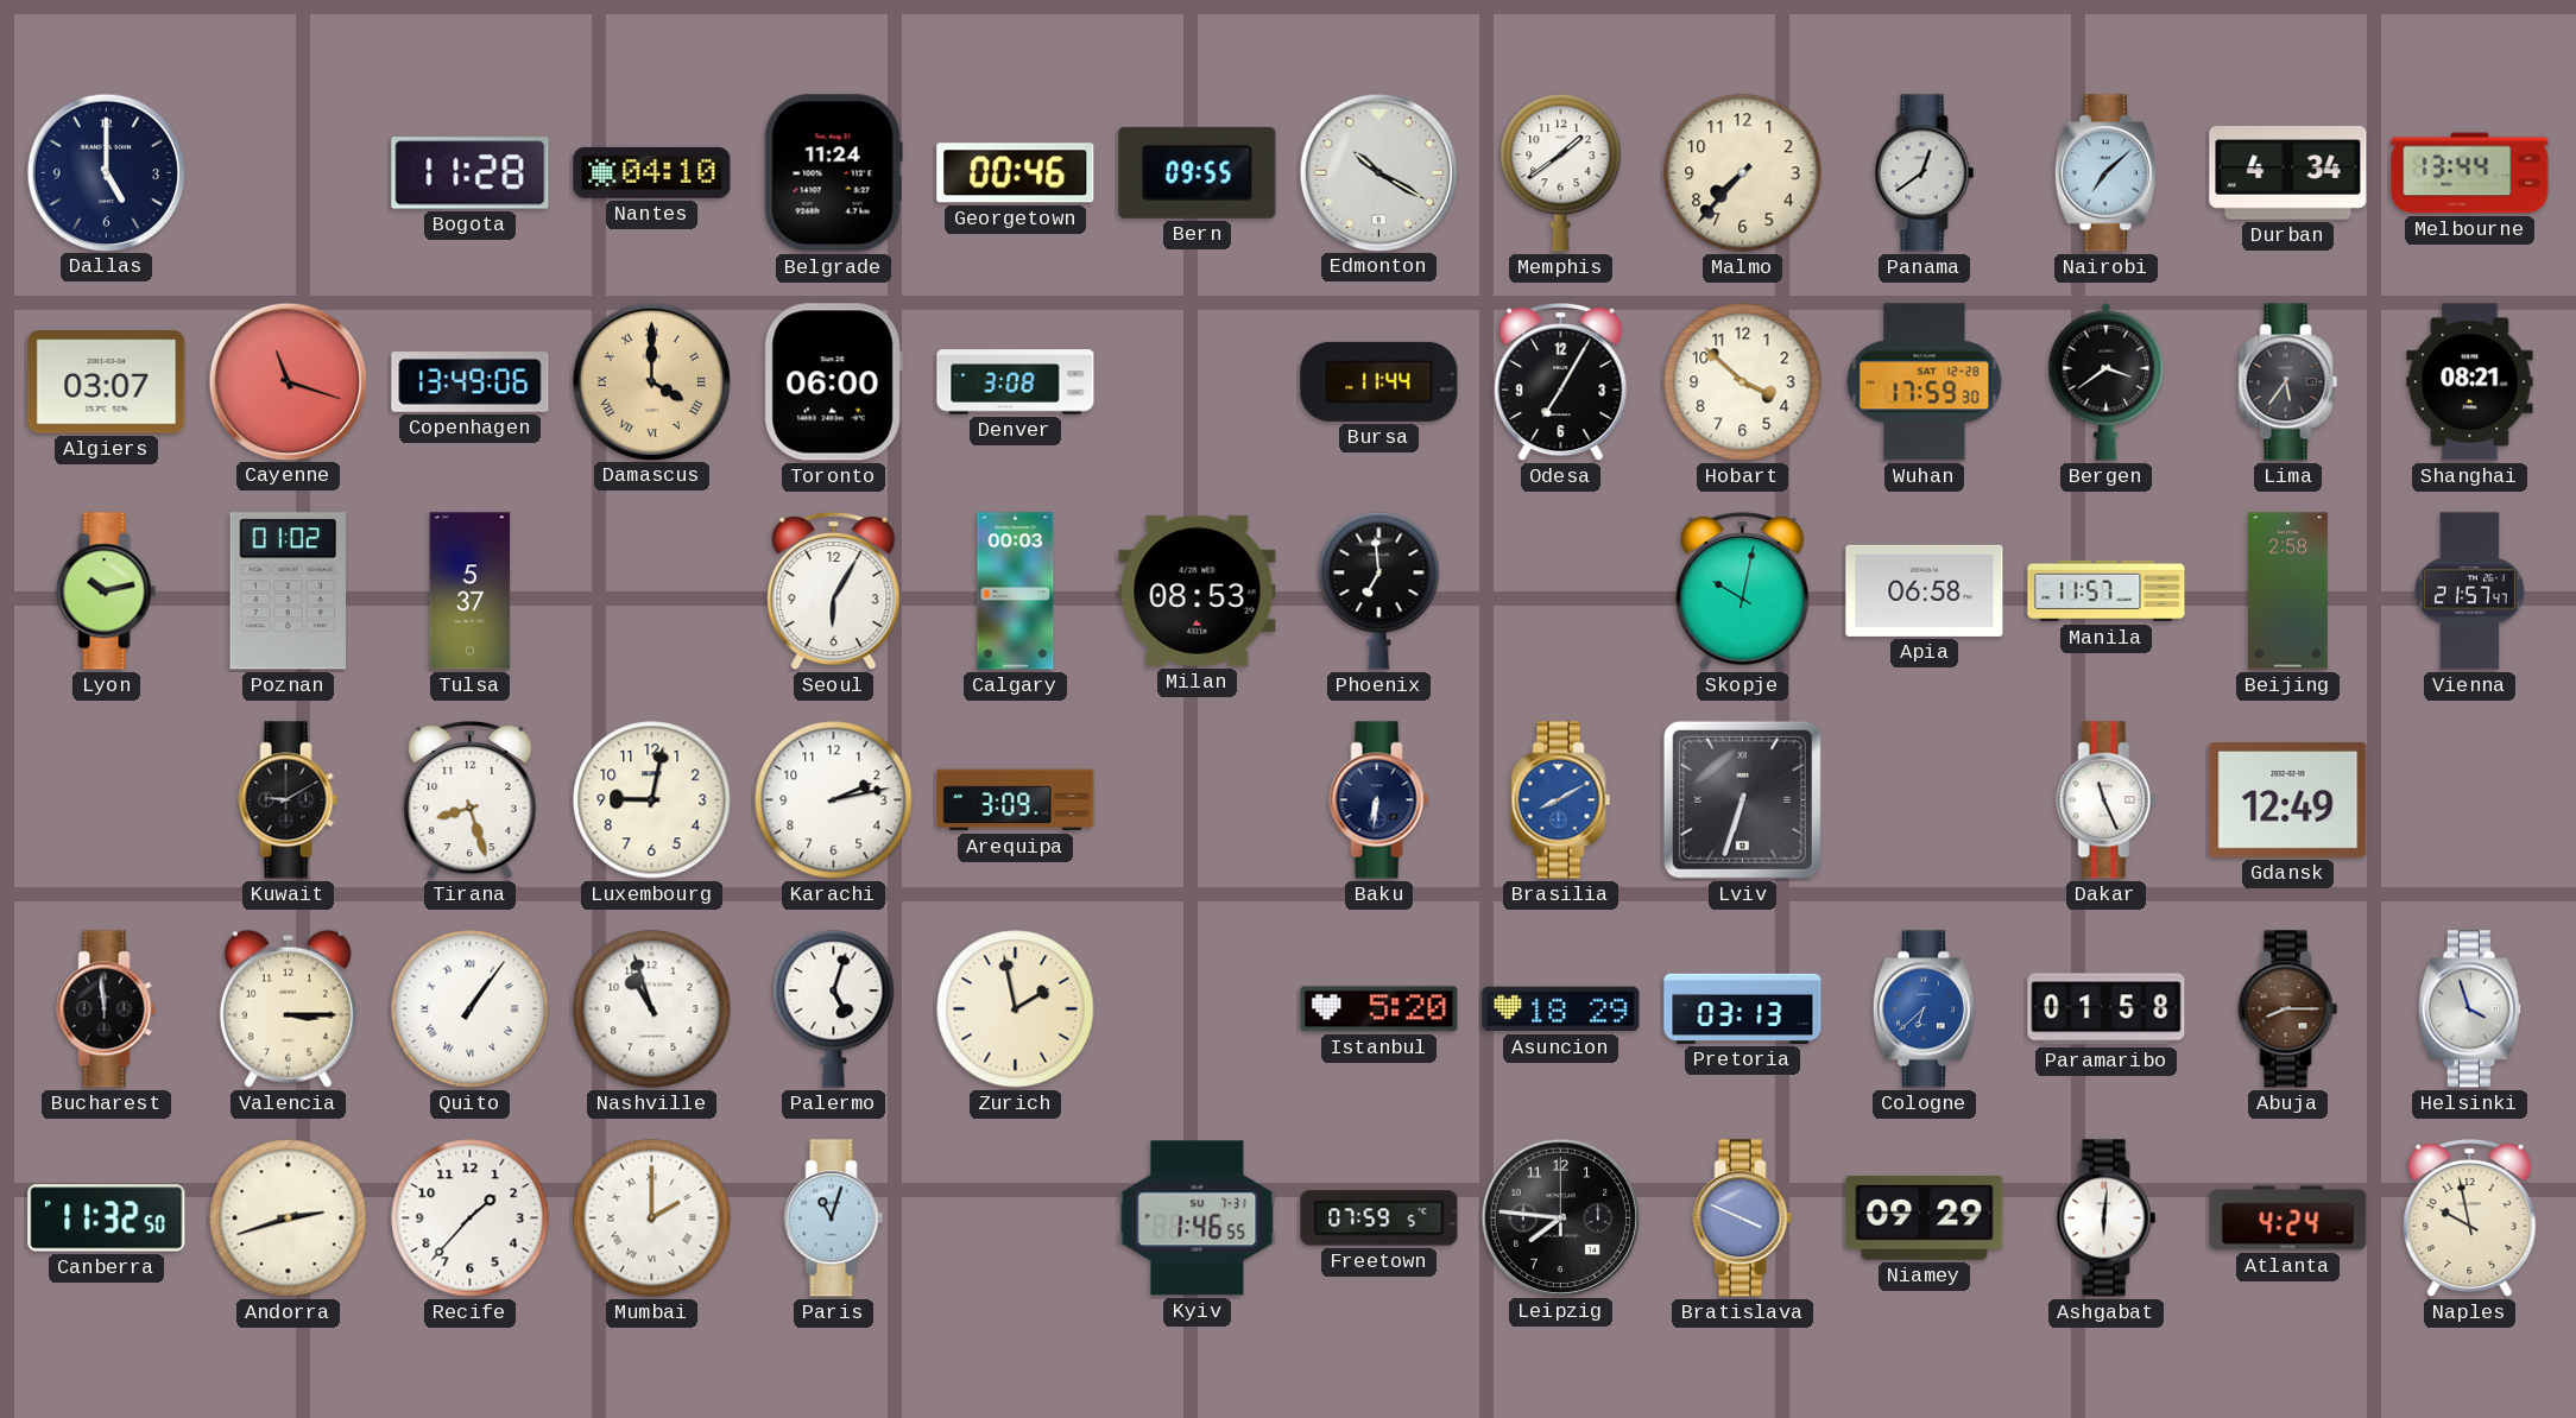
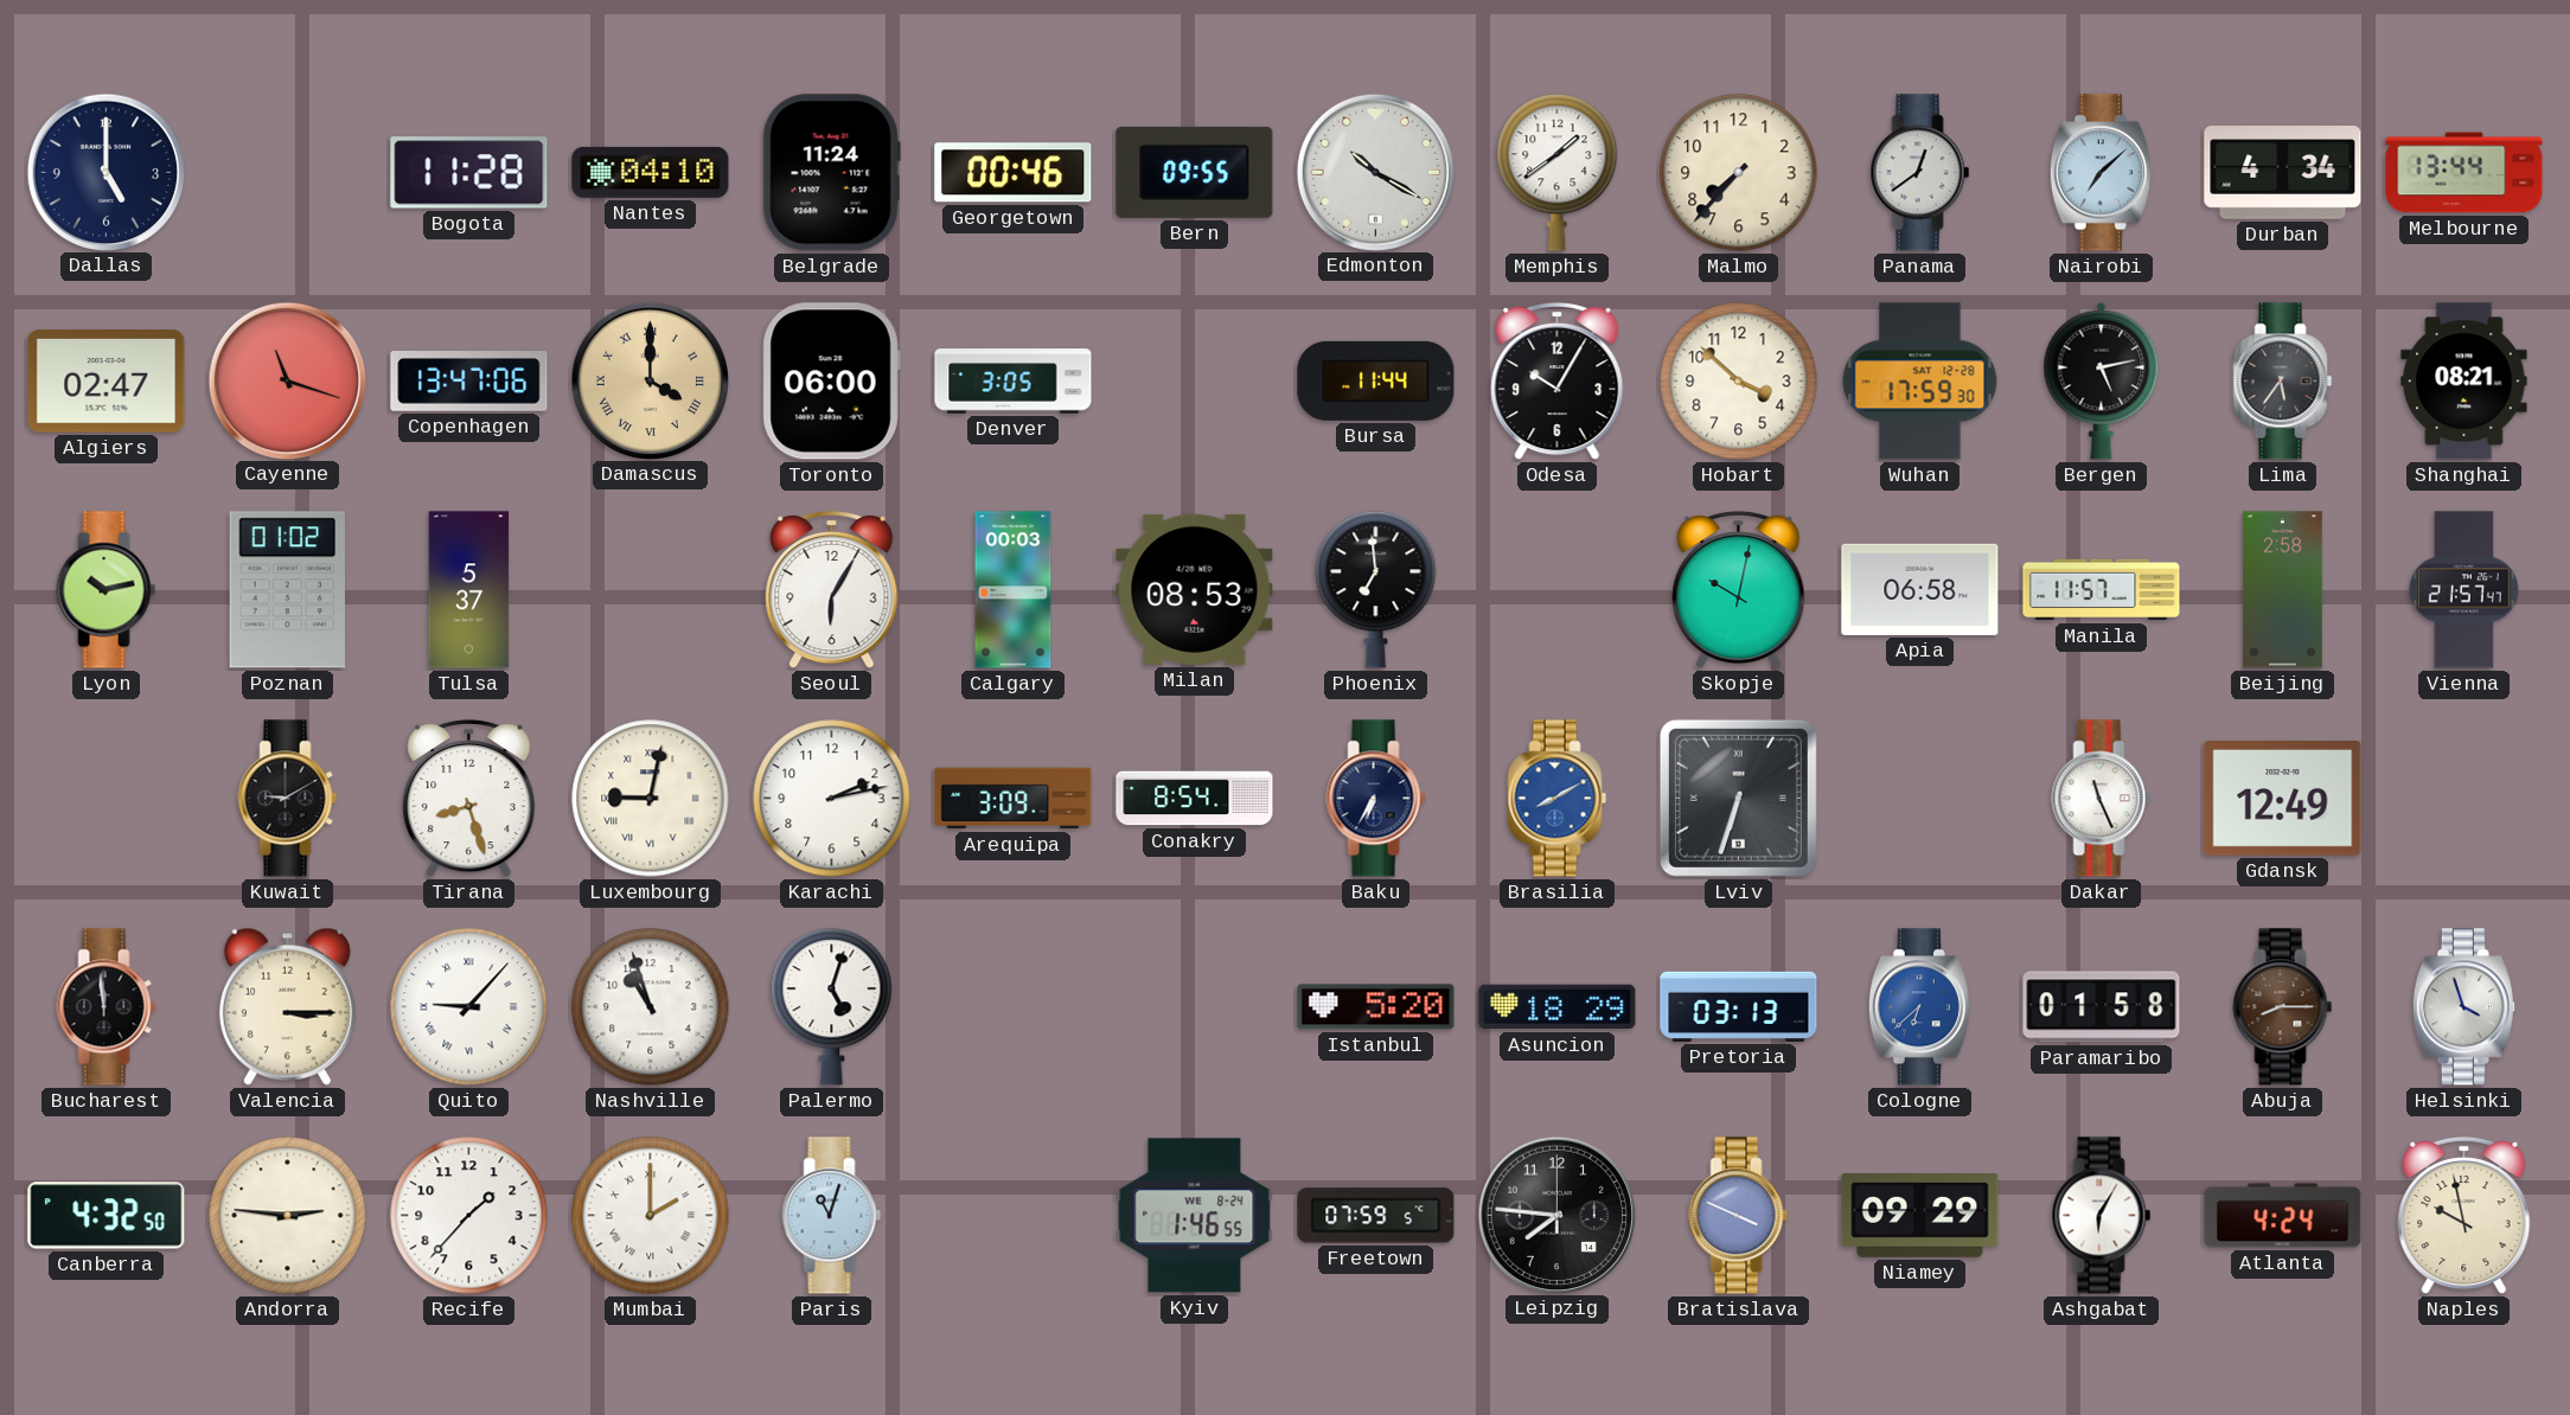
Algiers: 03:07 -> 02:47 (107, 382)
Copenhagen: 13:49 -> 13:47 (469, 382)
Denver: 3:08 -> 3:05 (1014, 382)
Odesa: 7:05 -> 10:05 (1558, 382)
Bergen: 3:39 -> 5:13 (2102, 380)
Luxembourg numerals: Arabic -> Roman (651, 799)
Conakry: none -> 8:54 (1195, 799)
Baku: 6:31 -> 6:35 (1376, 799)
Quito: 1:06 -> 9:07 (469, 1007)
Zurich: 1:58 -> none (1016, 1009)
Canberra: 11:32 -> 4:32 (107, 1216)
Andorra: 2:42 -> 2:46 (288, 1216)
Kyiv date: SU 7-31 -> WE 8-24 (1195, 1216)
Ashgabat: 6:01 -> 6:05 (2102, 1216)
